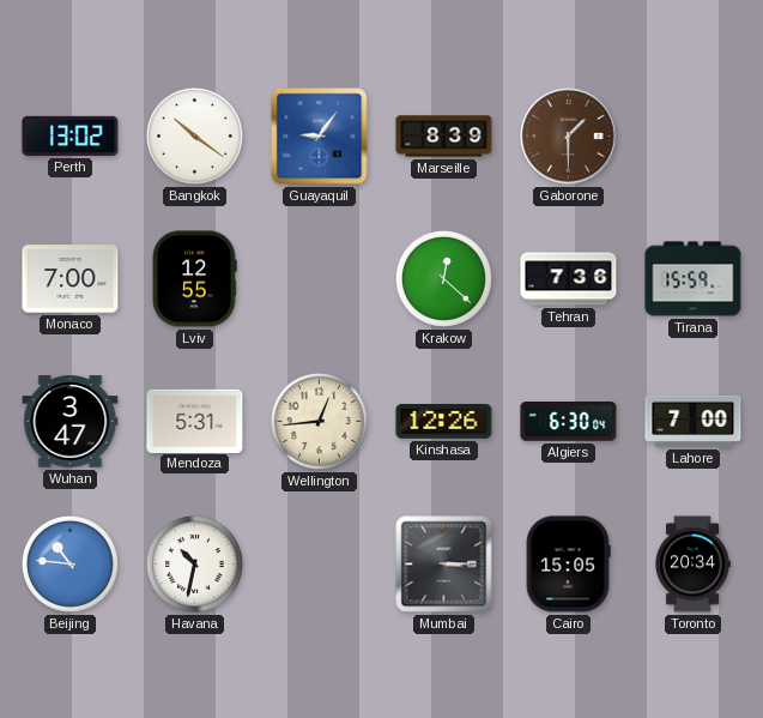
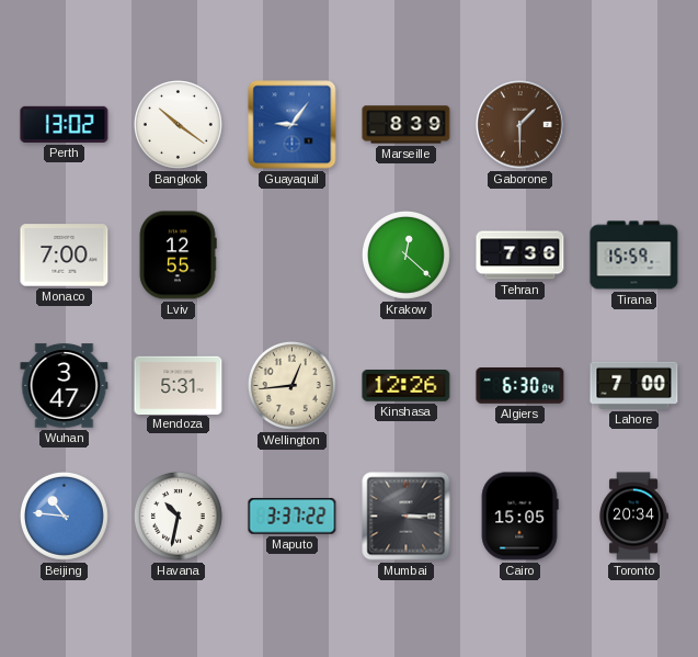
Maputo: none -> 3:37 (293, 517)
